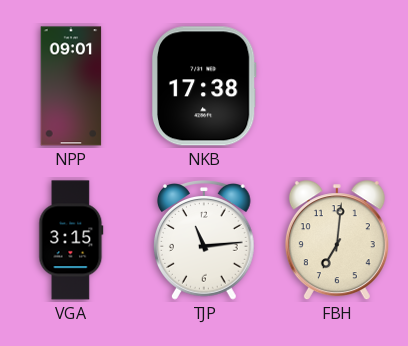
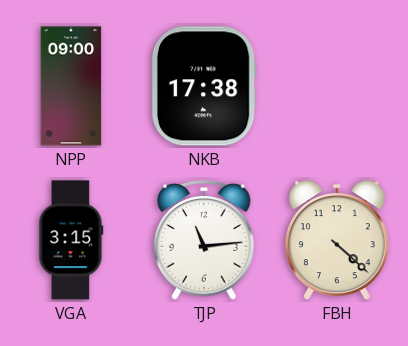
NPP: 09:01 -> 09:00 (71, 86)
FBH: 7:01 -> 4:22 (337, 241)
